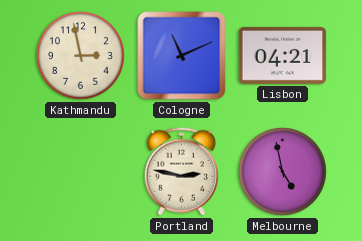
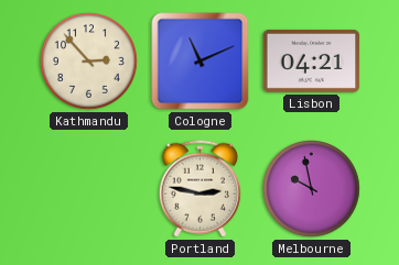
Kathmandu: 2:58 -> 2:53 (89, 62)
Melbourne: 4:58 -> 9:58 (312, 189)
